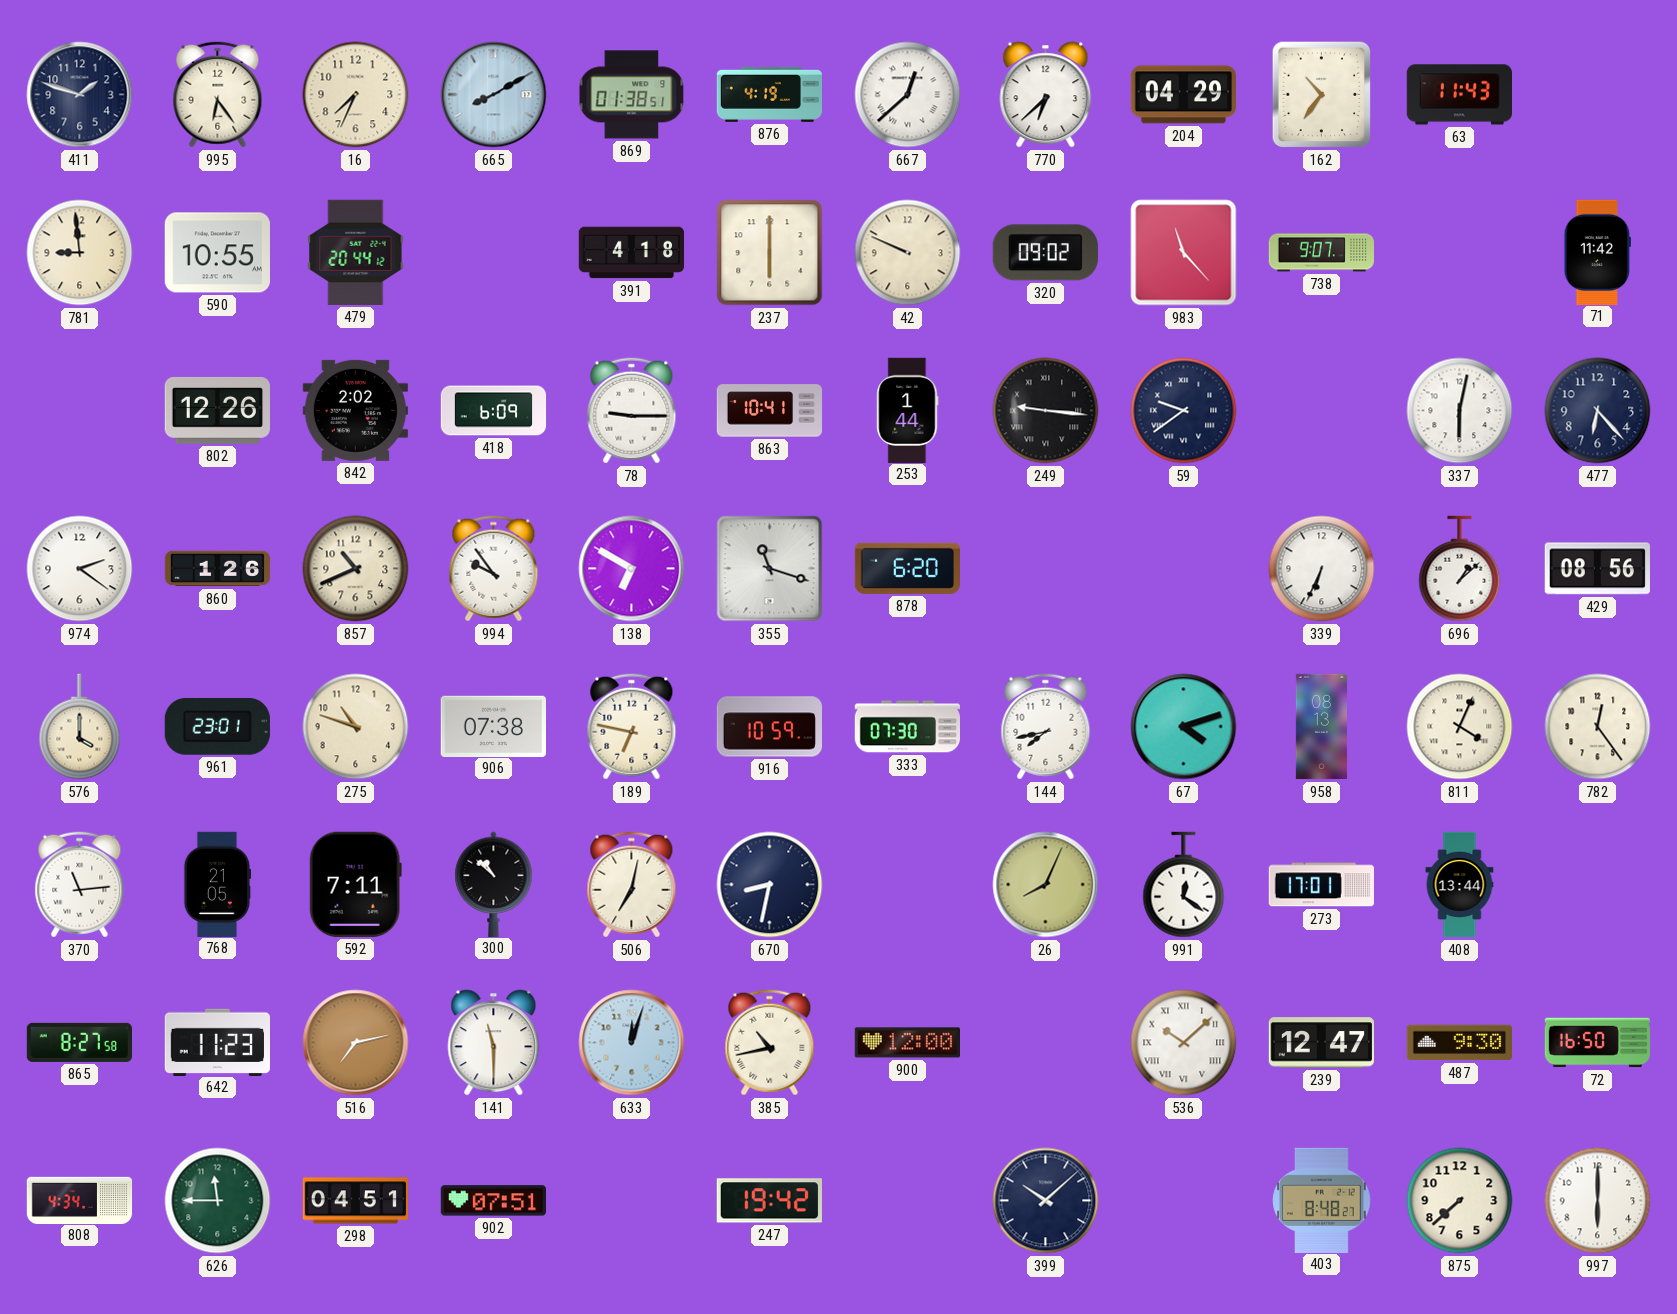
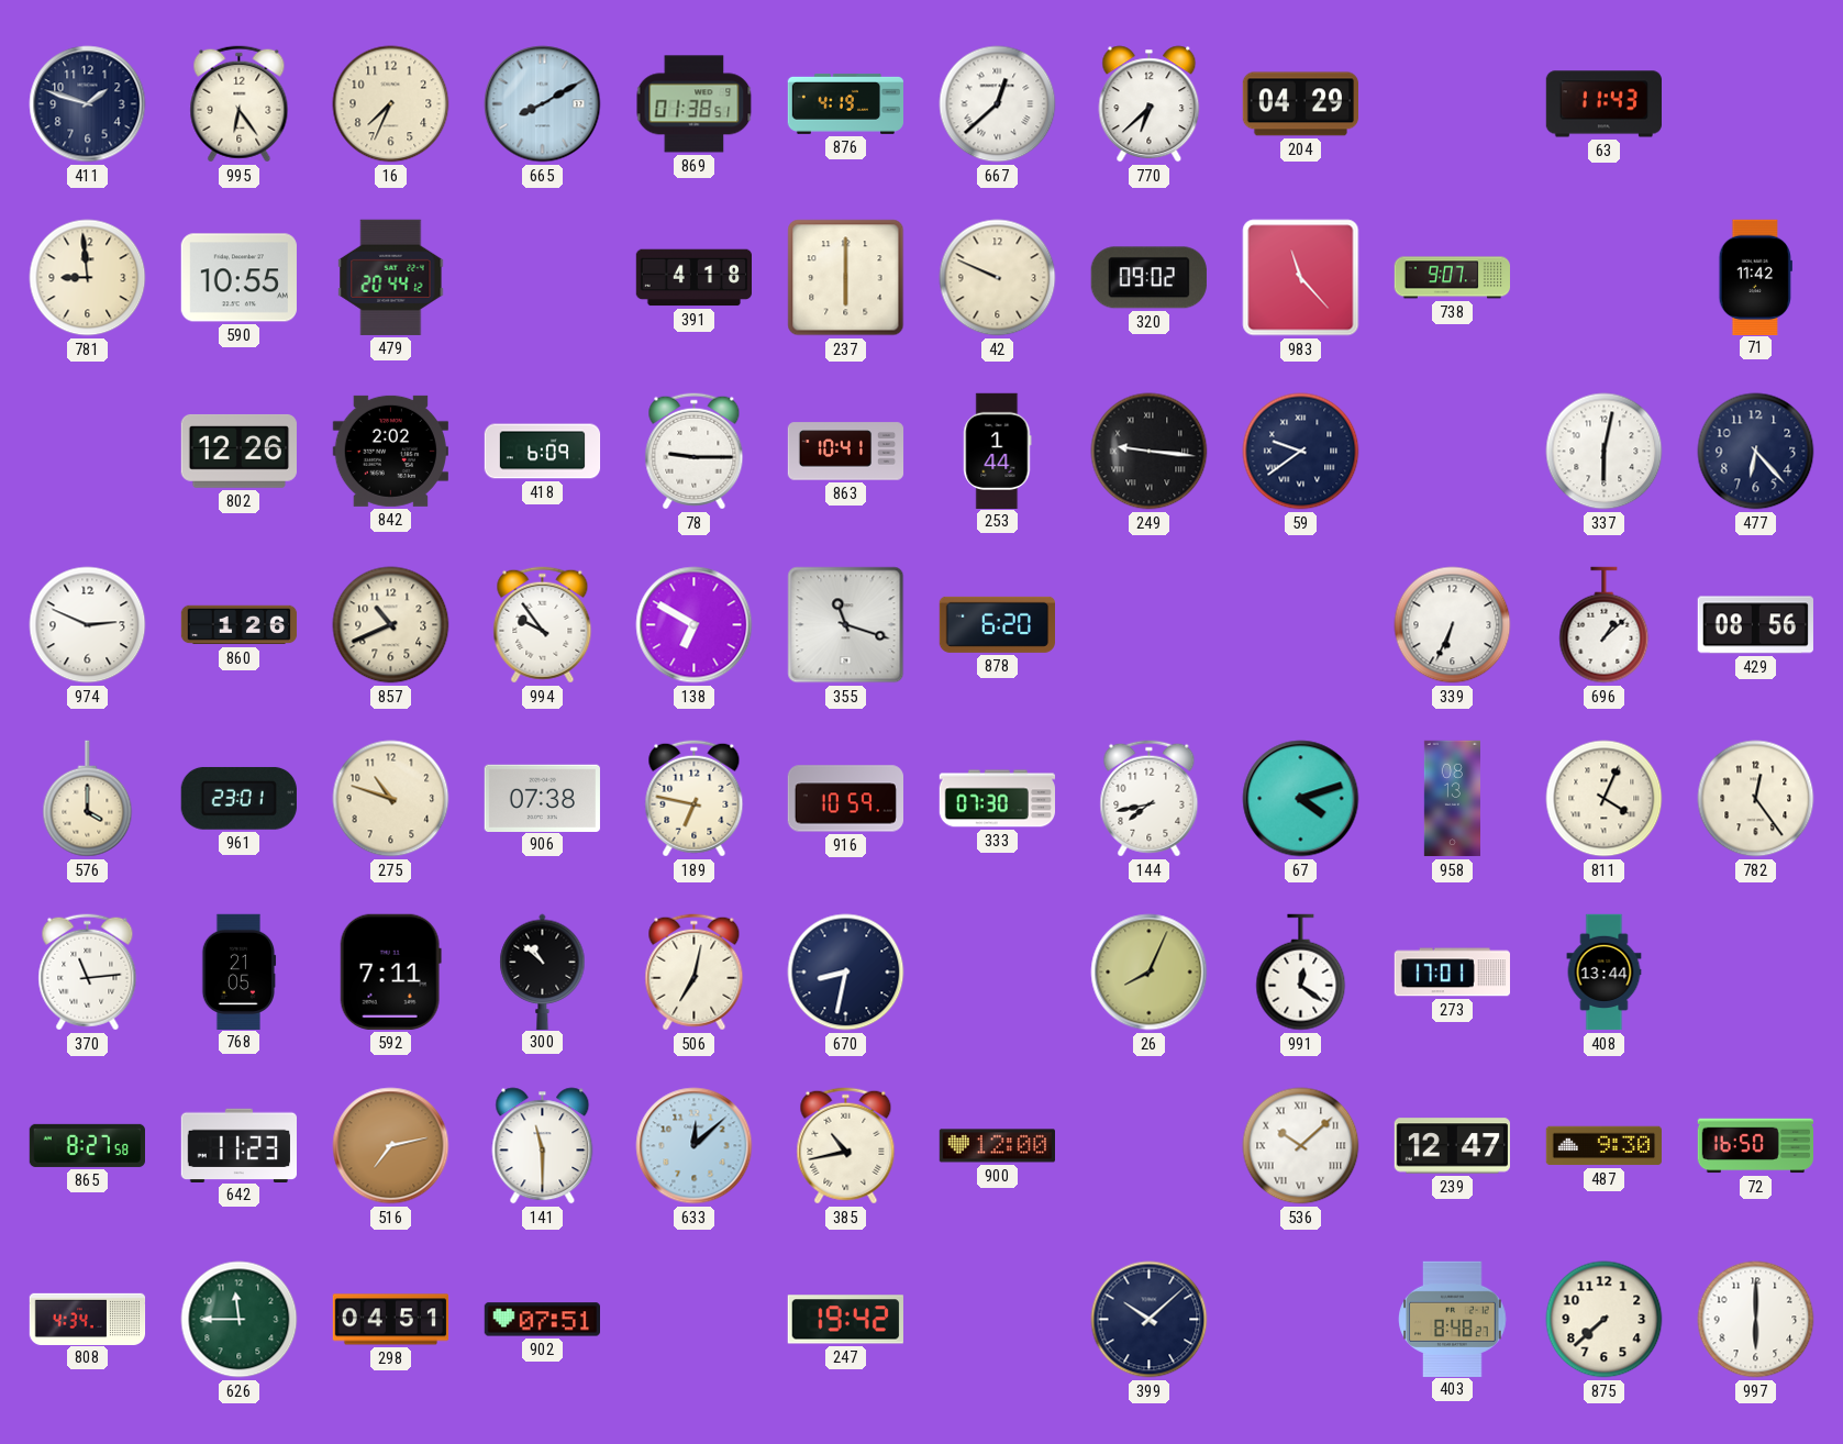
162: 10:36 -> none (1322, 95)
974: 2:21 -> 2:49 (88, 625)
633: 12:03 -> 12:08 (695, 1146)
